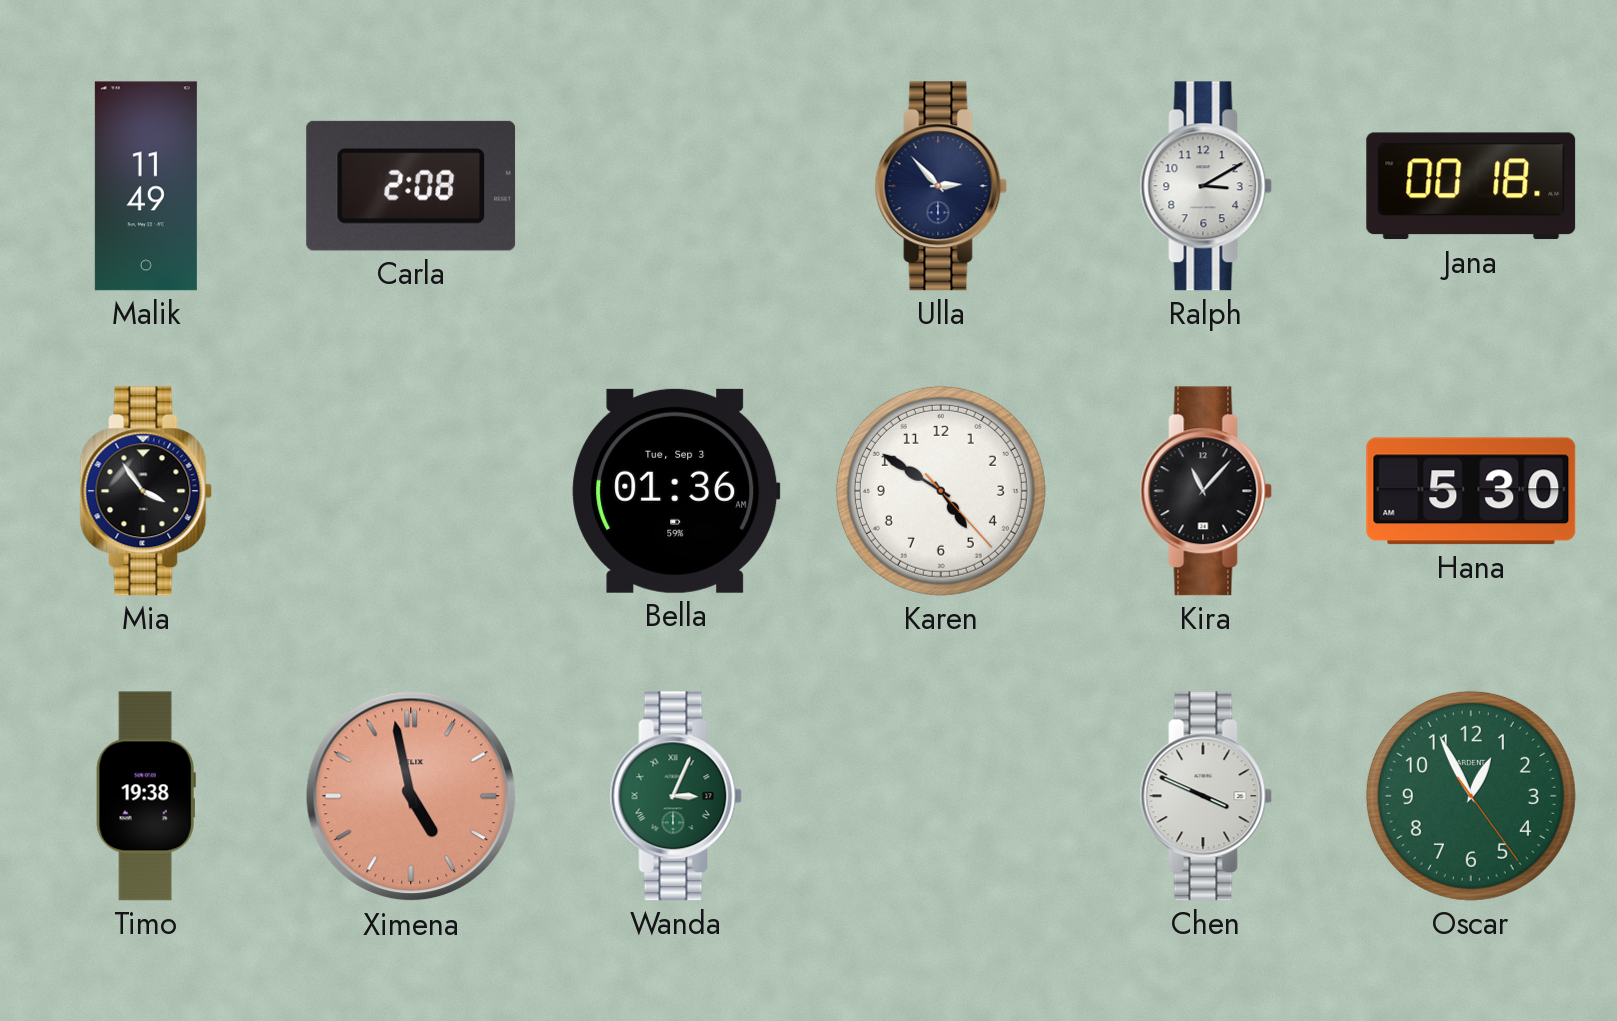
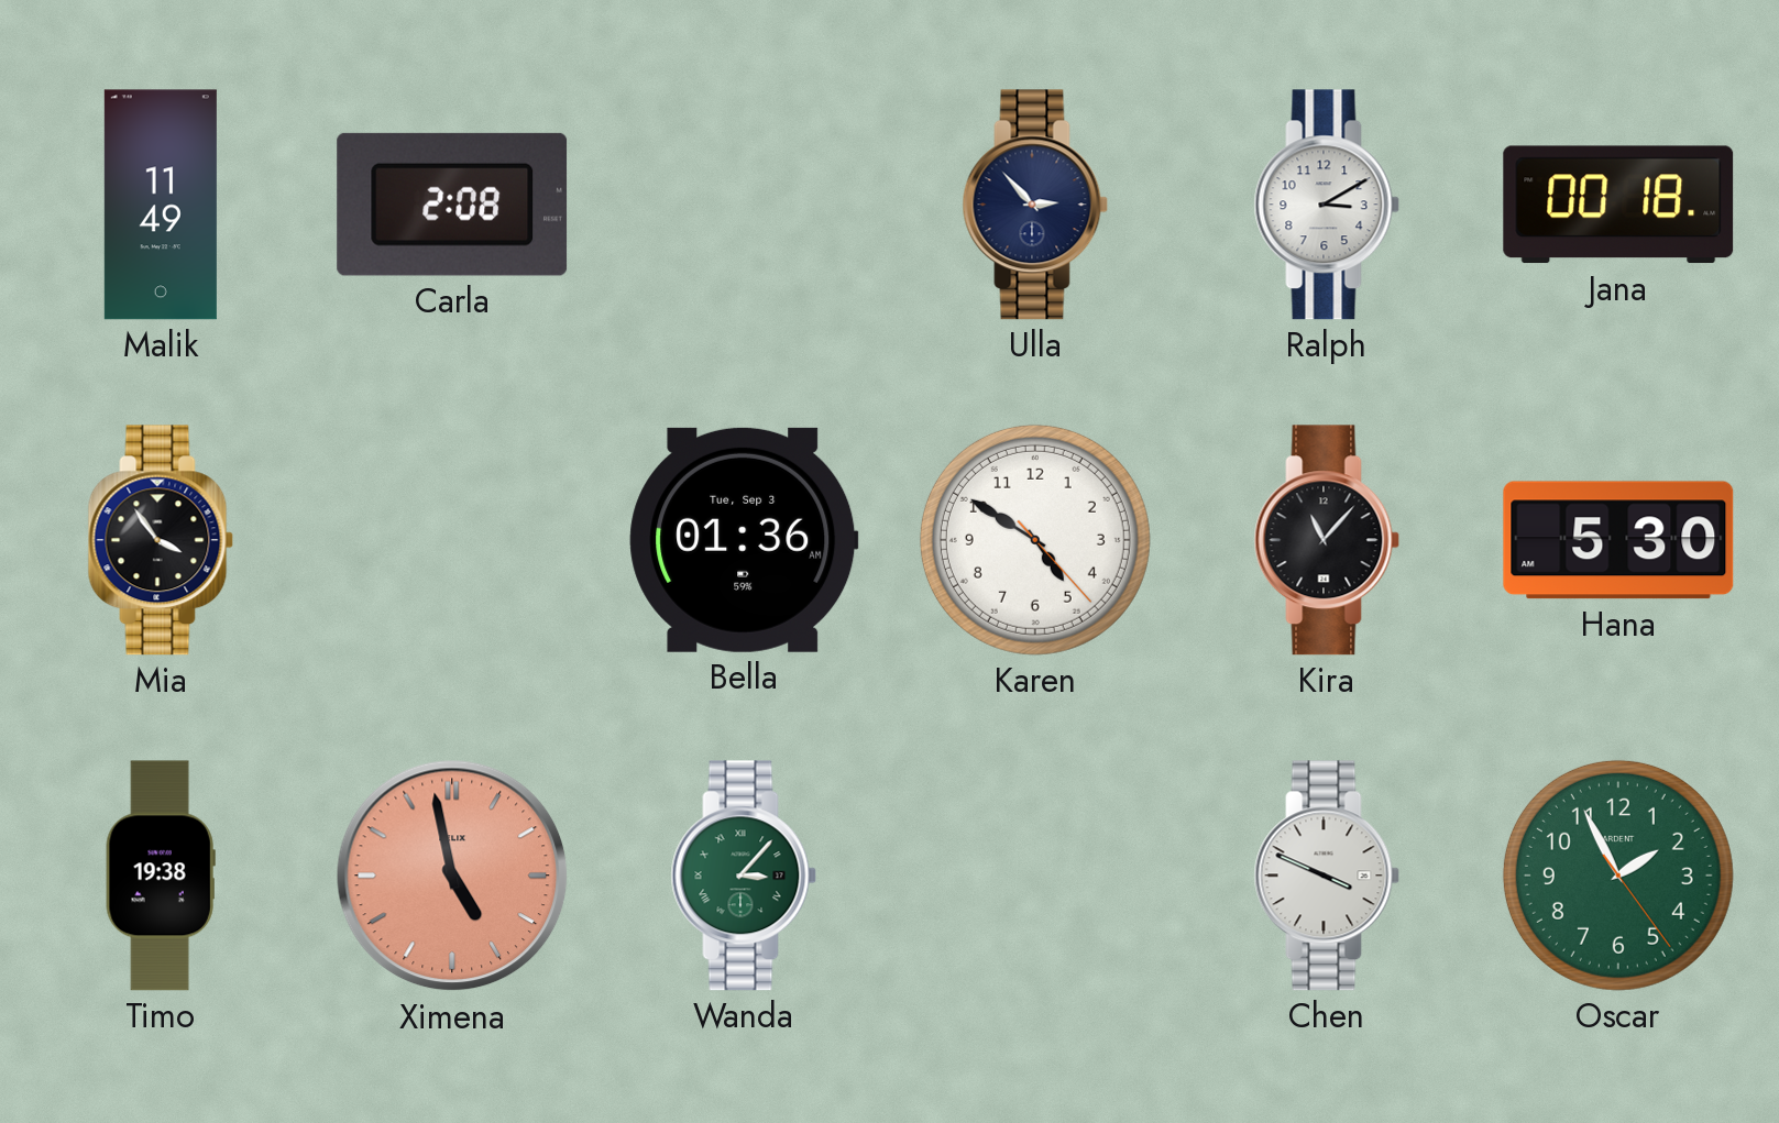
Wanda: 3:04 -> 3:07 (744, 876)
Oscar: 12:55 -> 1:55 (1618, 876)
